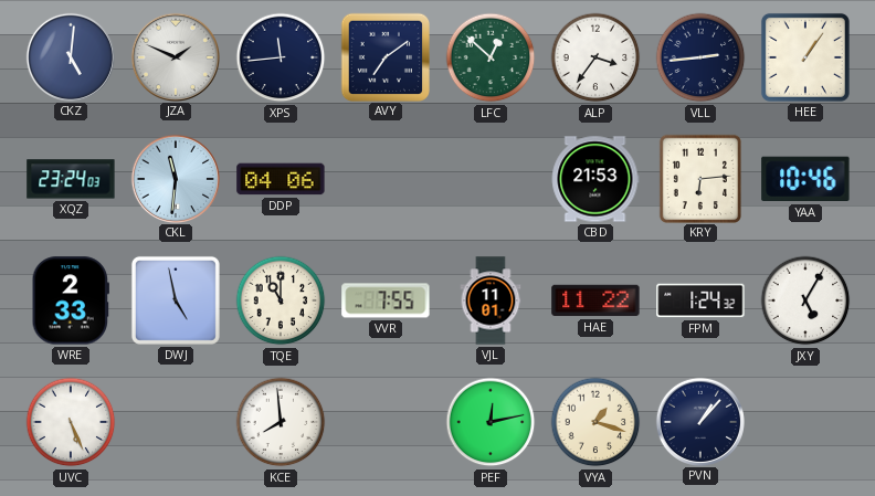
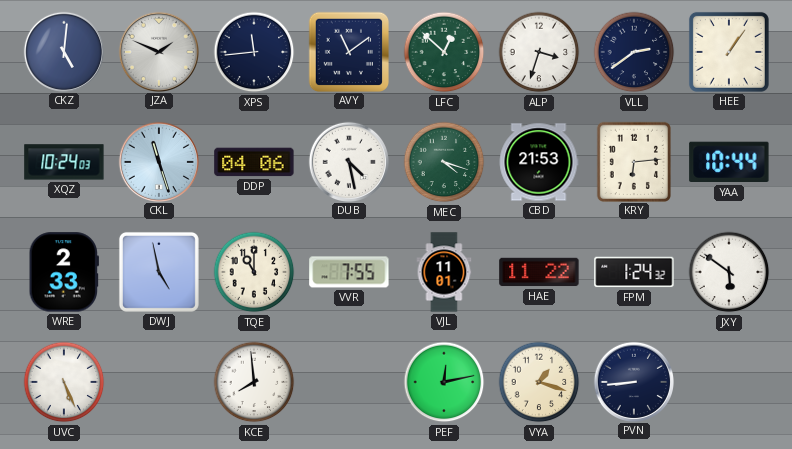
AVY: 7:09 -> 11:09 (348, 51)
ALP: 3:36 -> 3:33 (539, 52)
VLL: 2:44 -> 2:39 (634, 52)
XQZ: 23:24 -> 10:24 (64, 162)
CKL: 11:31 -> 11:27 (158, 161)
DUB: none -> 4:28 (348, 161)
MEC: none -> 4:18 (444, 162)
YAA: 10:46 -> 10:44 (729, 162)
JXY: 5:05 -> 5:51 (729, 272)
PVN: 1:07 -> 8:44 (633, 381)
